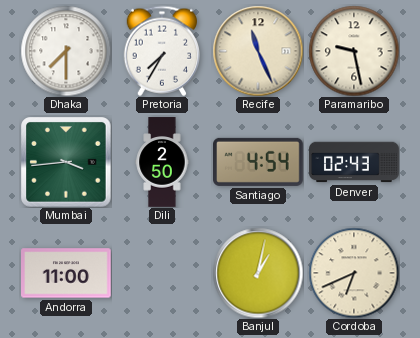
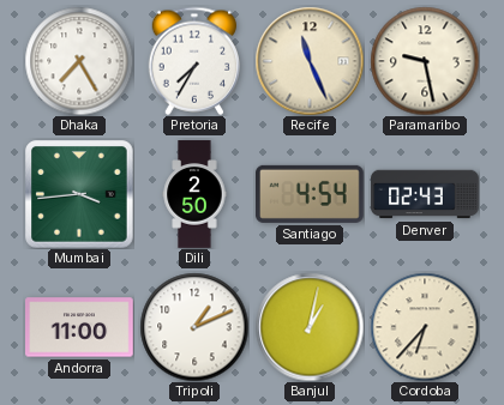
Dhaka: 7:30 -> 7:25 (79, 61)
Tripoli: none -> 1:11 (194, 327)
Cordoba: 6:41 -> 6:37 (425, 327)
